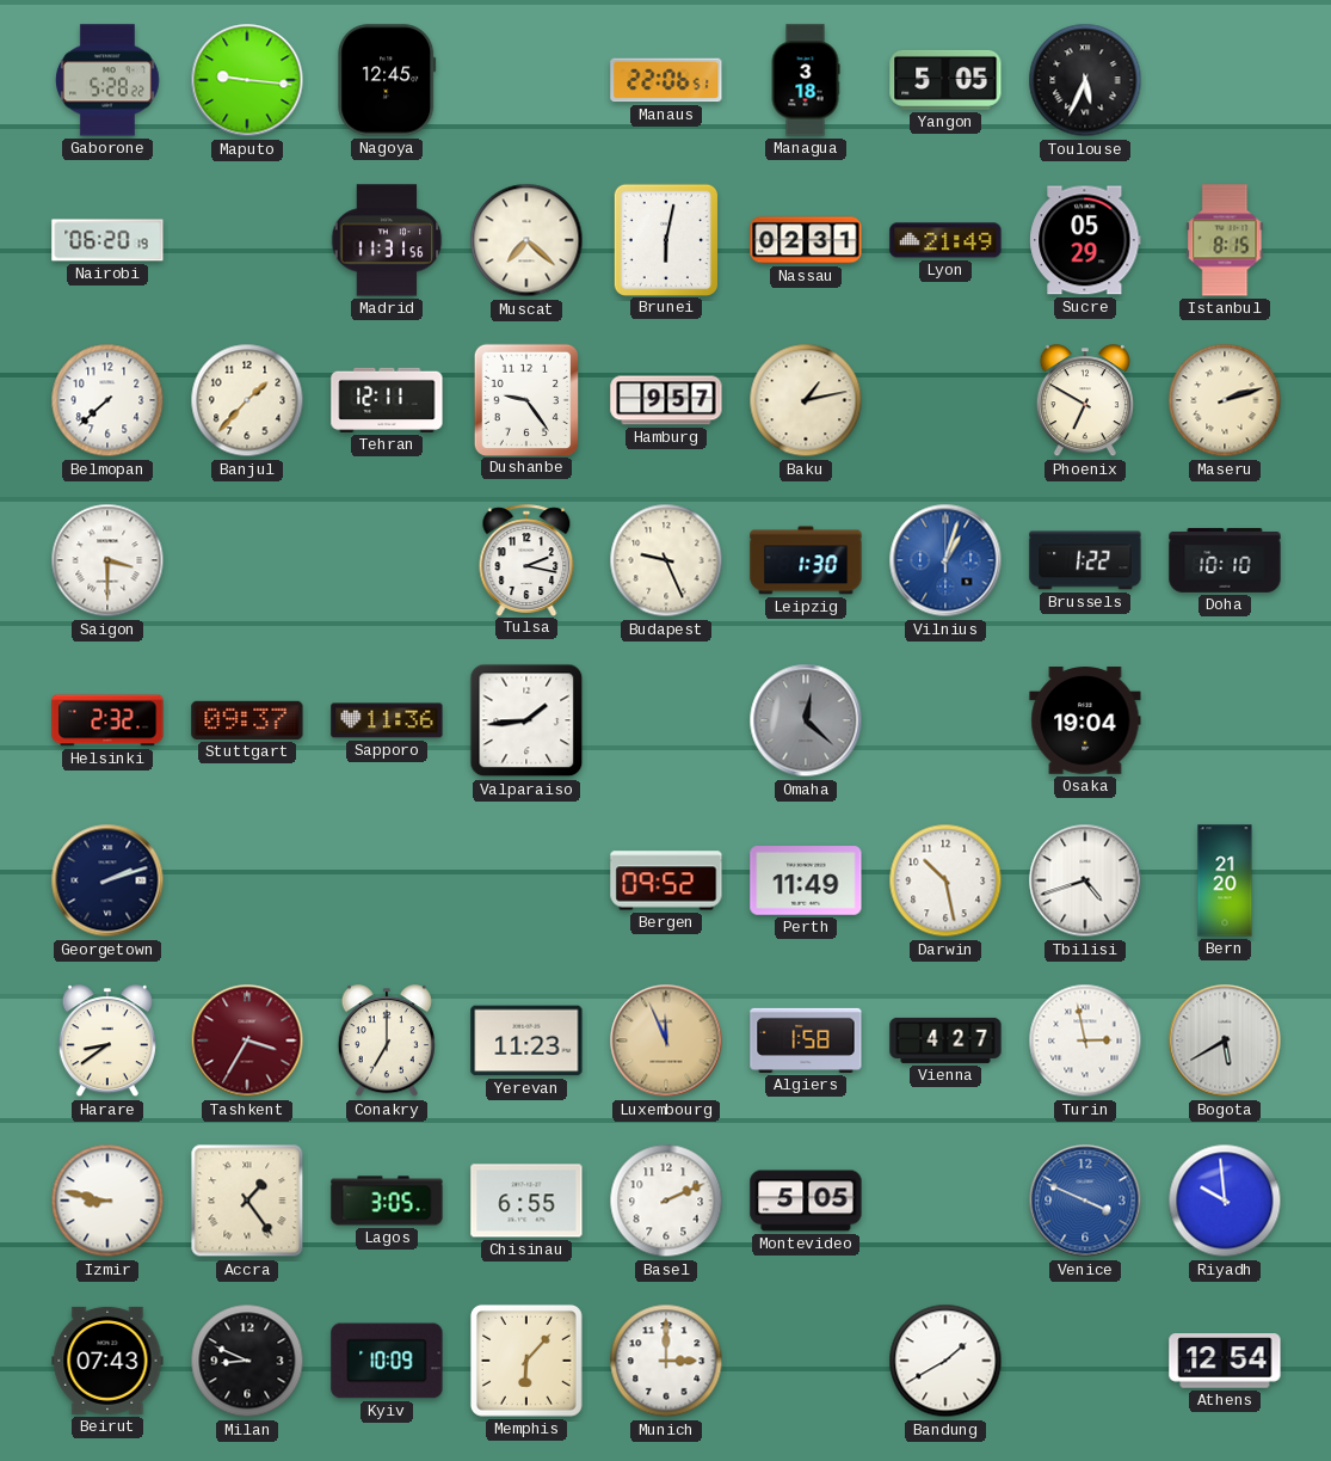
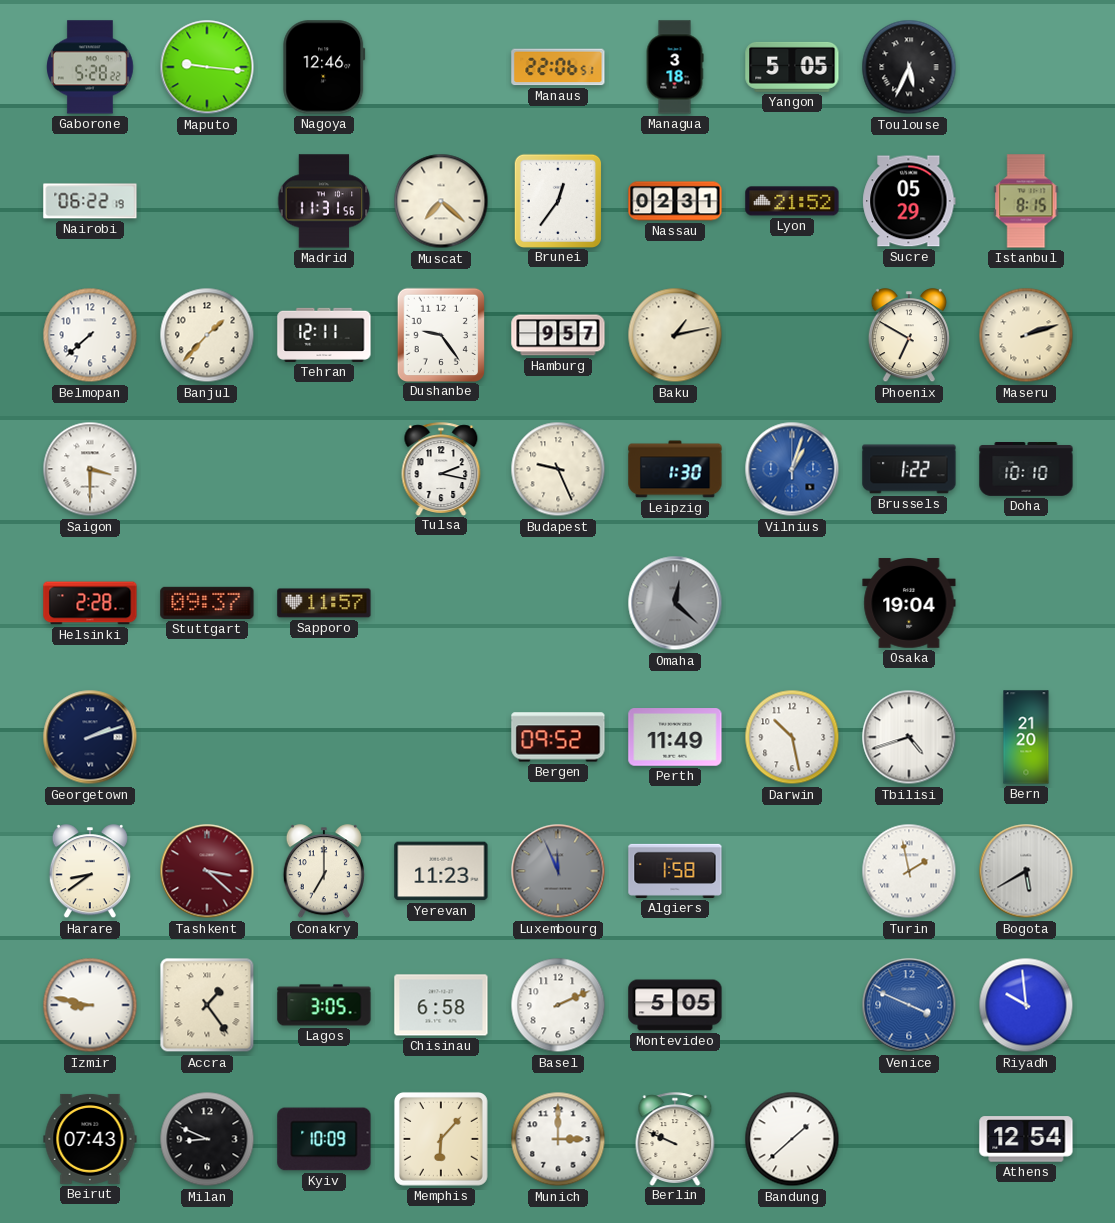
Nagoya: 12:45 -> 12:46 (324, 67)
Nairobi: 06:20 -> 06:22 (90, 201)
Brunei: 6:02 -> 12:36 (557, 200)
Lyon: 21:49 -> 21:52 (792, 201)
Helsinki: 2:32 -> 2:28 (90, 603)
Sapporo: 11:36 -> 11:57 (324, 603)
Valparaiso: 1:44 -> none (526, 720)
Tashkent: 3:35 -> 3:22 (207, 871)
Luxembourg dial: champagne -> grey (558, 871)
Vienna: 4:27 -> none (945, 1040)
Turin: 2:58 -> 1:58 (909, 871)
Chisinau: 6:55 -> 6:58 (441, 1005)
Berlin: none -> 9:49 (675, 1139)
Bandung: 1:40 -> 1:38 (792, 1139)
